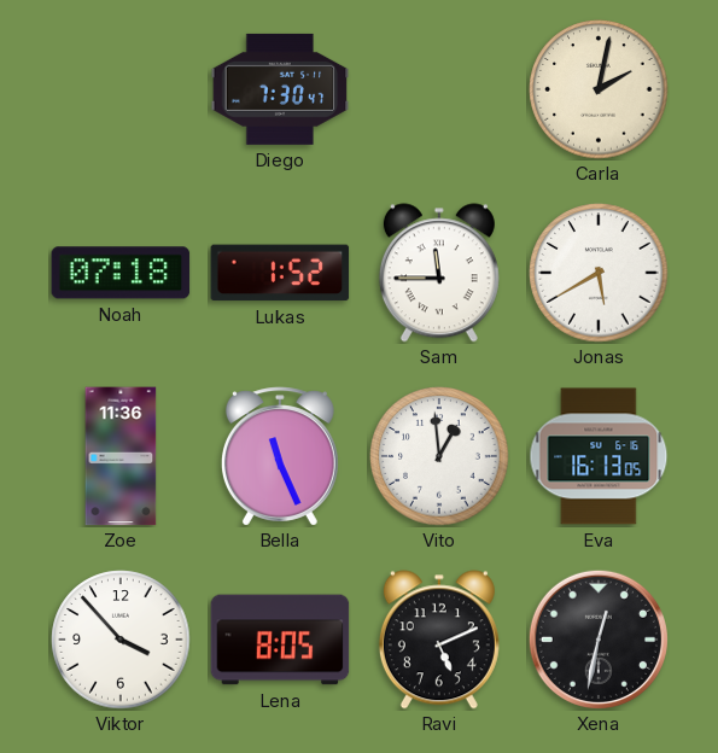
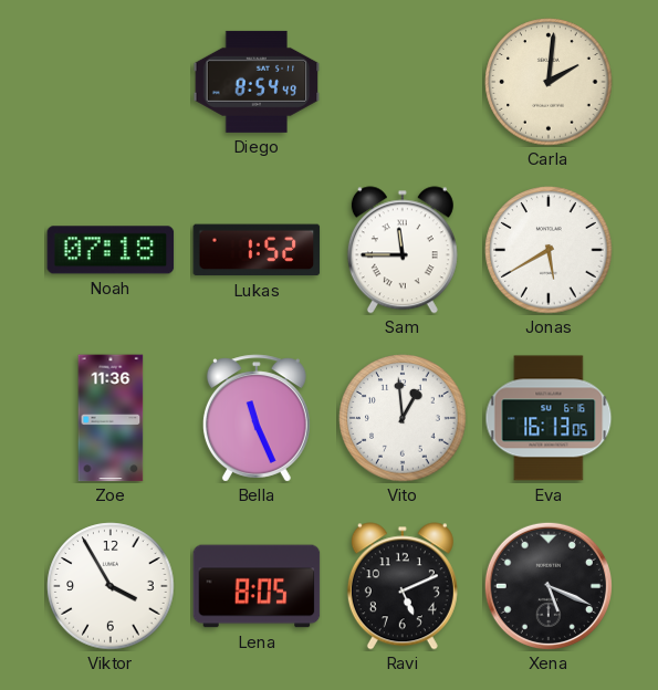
Diego: 7:30 -> 8:54 (257, 82)
Carla: 2:02 -> 2:01 (549, 82)
Viktor: 3:53 -> 3:55 (111, 586)
Xena: 12:32 -> 5:19 (549, 586)
